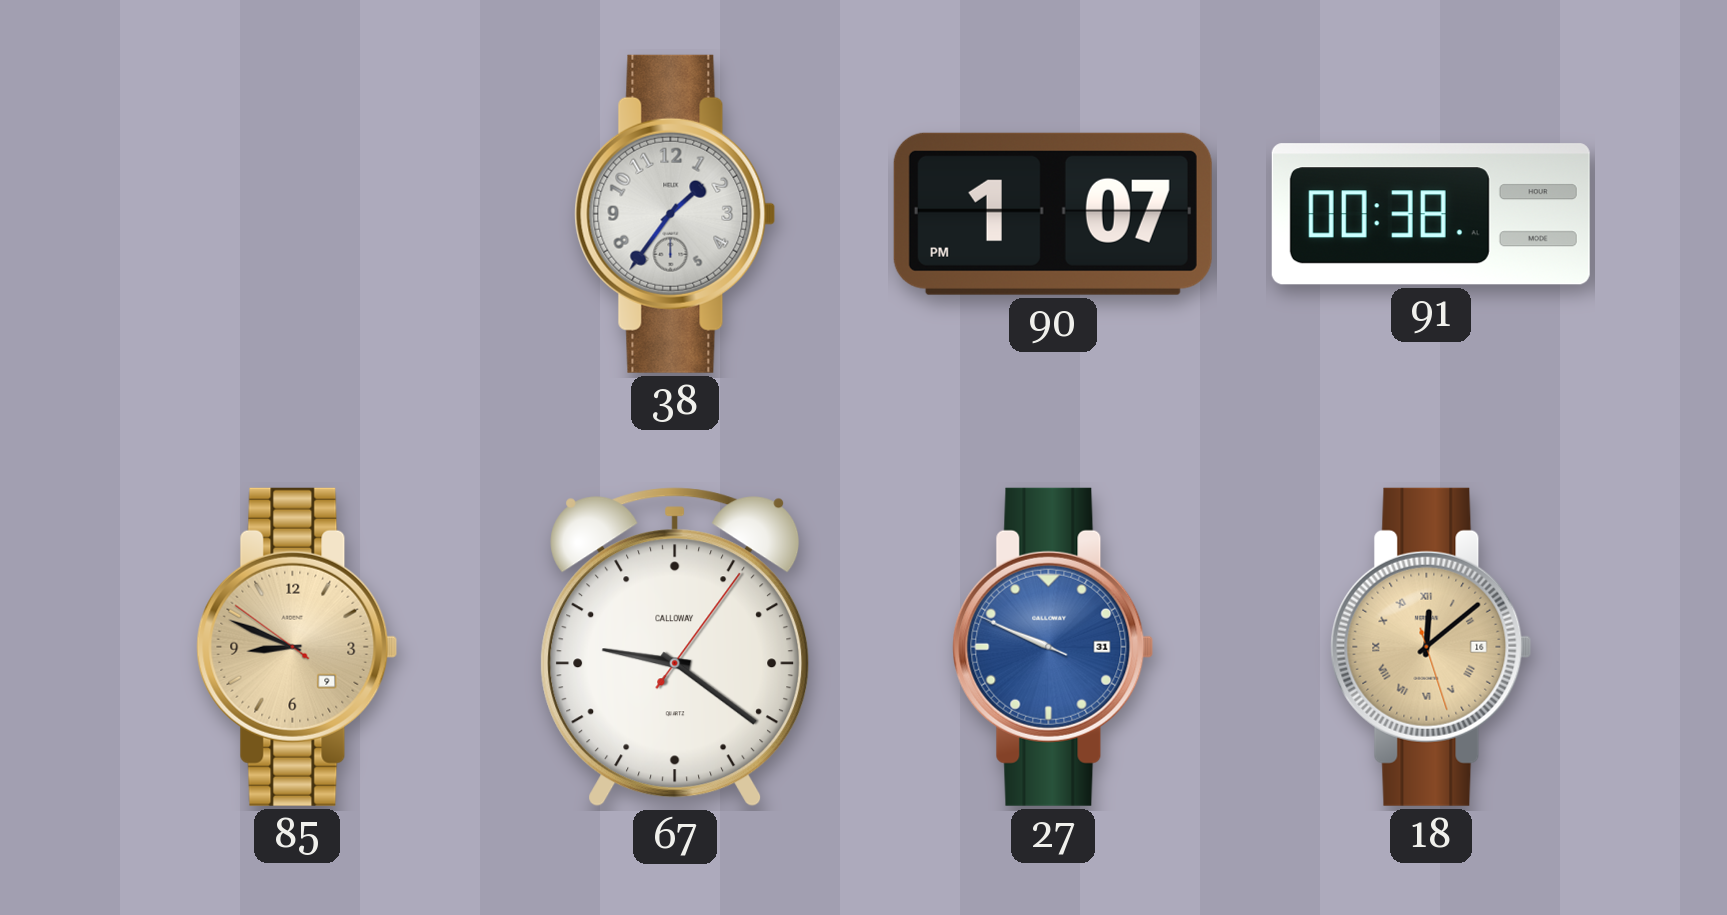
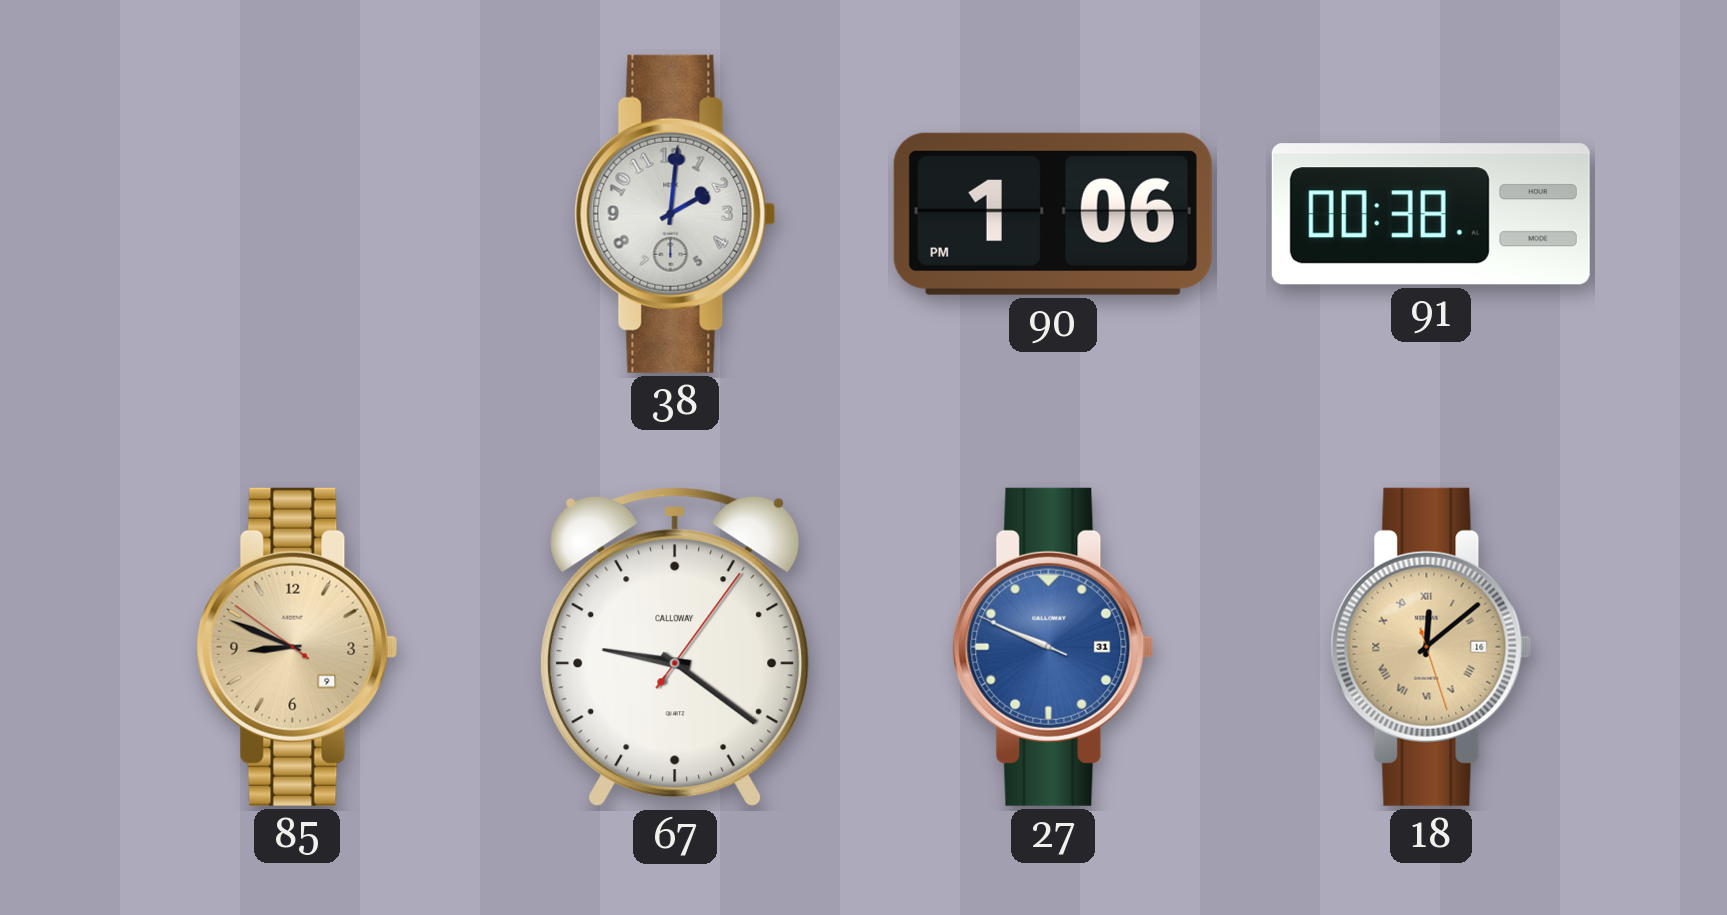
38: 1:36 -> 2:01 (675, 214)
90: 1:07 -> 1:06 (1053, 214)
